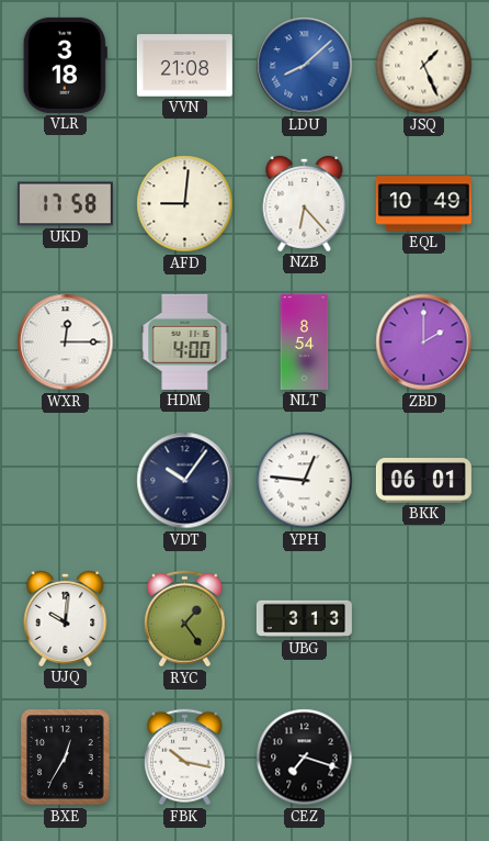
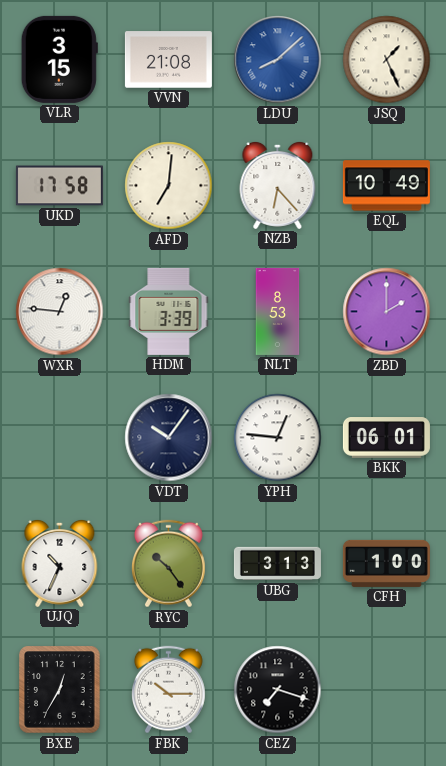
VLR: 3:18 -> 3:15 (59, 59)
AFD: 9:01 -> 7:01 (169, 186)
WXR: 12:15 -> 12:46 (60, 312)
HDM: 4:00 -> 3:39 (169, 311)
NLT: 8:54 -> 8:53 (278, 311)
UJQ: 10:01 -> 10:34 (60, 563)
RYC: 1:24 -> 10:24 (168, 564)
CFH: none -> 1:00 (386, 563)
FBK: 10:17 -> 10:15 (168, 690)
